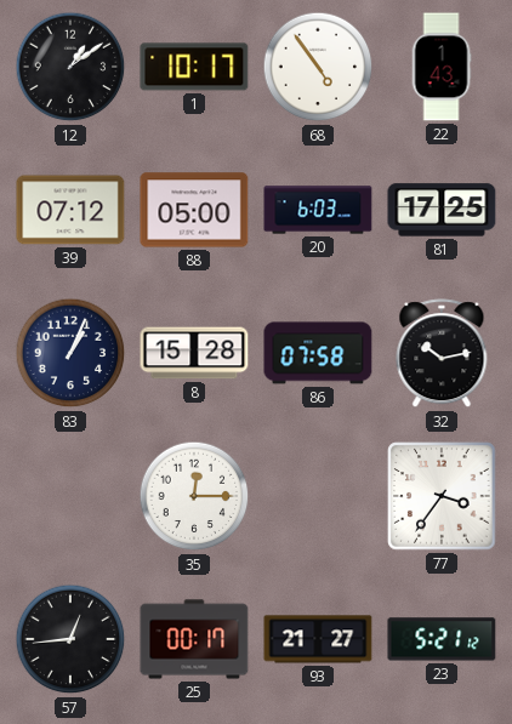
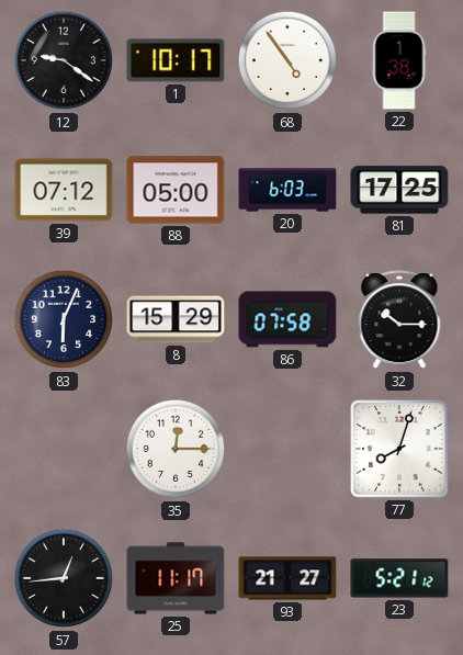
12: 1:09 -> 9:21 (64, 60)
22: 1:43 -> 1:38 (399, 60)
83: 1:04 -> 6:04 (64, 319)
8: 15:28 -> 15:29 (176, 319)
32: 10:13 -> 10:15 (399, 320)
77: 3:36 -> 8:03 (399, 449)
25: 00:17 -> 11:17 (176, 578)
